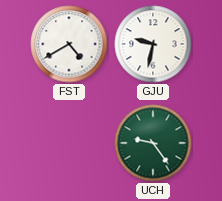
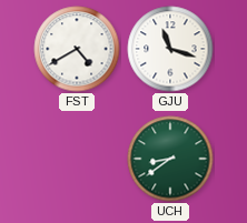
GJU: 9:32 -> 11:18 (170, 49)
UCH: 9:24 -> 8:39 (170, 159)
